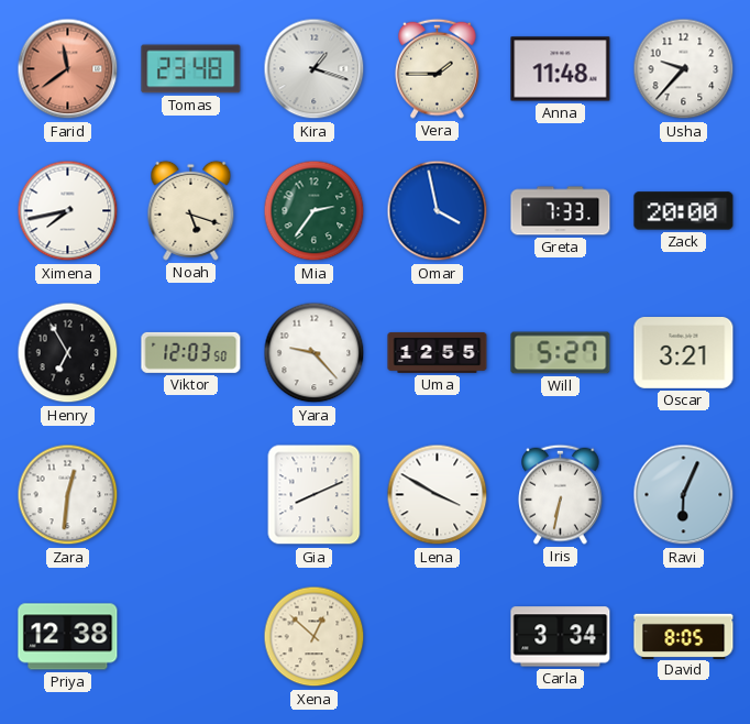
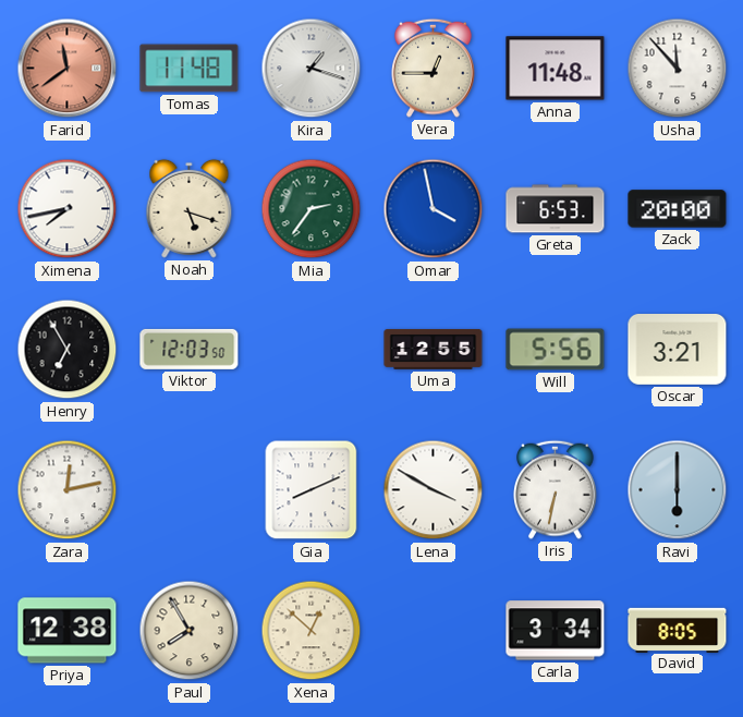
Tomas: 23:48 -> 11:48 (190, 69)
Vera: 1:45 -> 12:45 (434, 68)
Usha: 9:37 -> 11:53 (678, 69)
Greta: 7:33 -> 6:53 (556, 209)
Yara: 9:23 -> none (315, 353)
Will: 5:27 -> 5:56 (556, 350)
Zara: 12:31 -> 12:13 (68, 490)
Ravi: 6:04 -> 6:00 (678, 490)
Paul: none -> 7:55 (190, 631)
